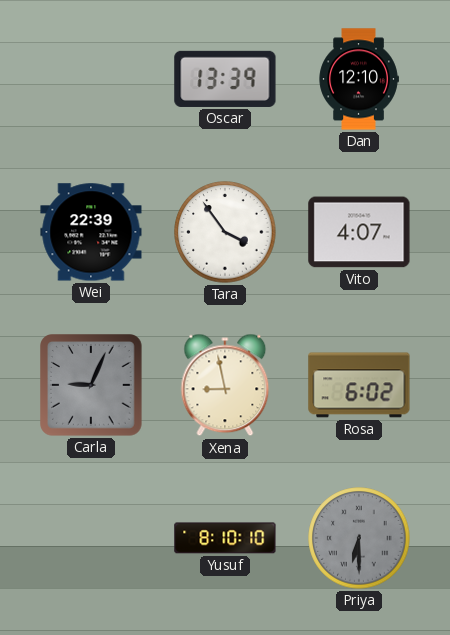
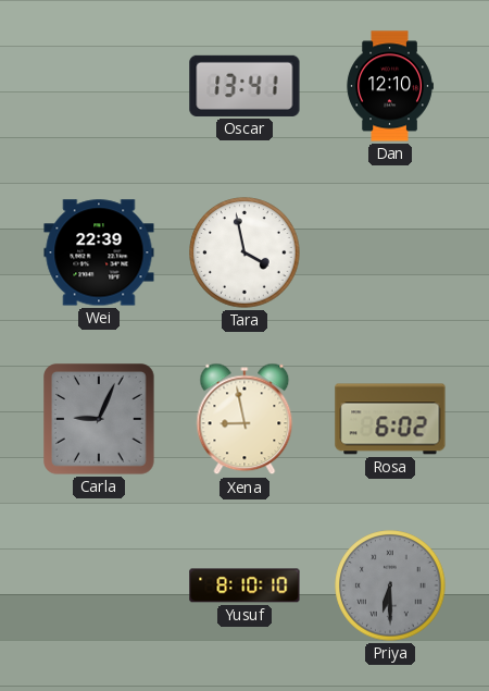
Oscar: 13:39 -> 13:41 (244, 86)
Tara: 3:54 -> 3:58 (244, 252)
Vito: 4:07 -> none (359, 232)
